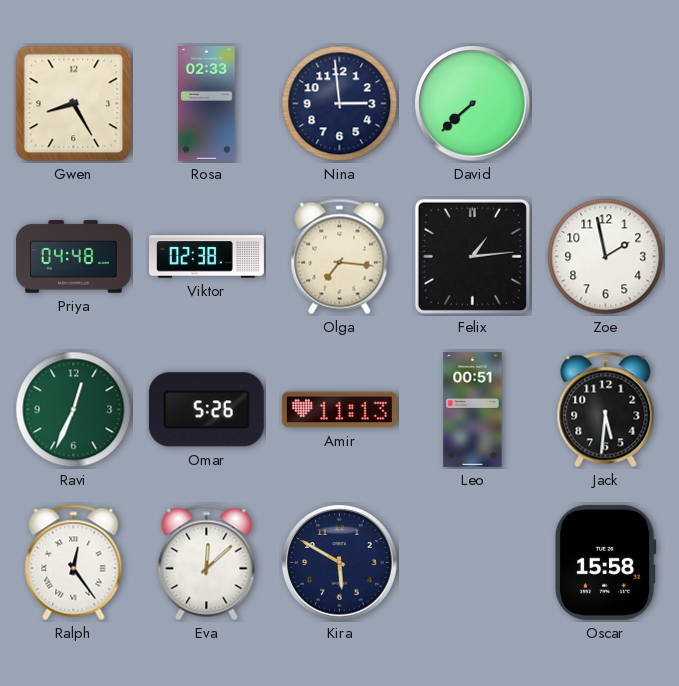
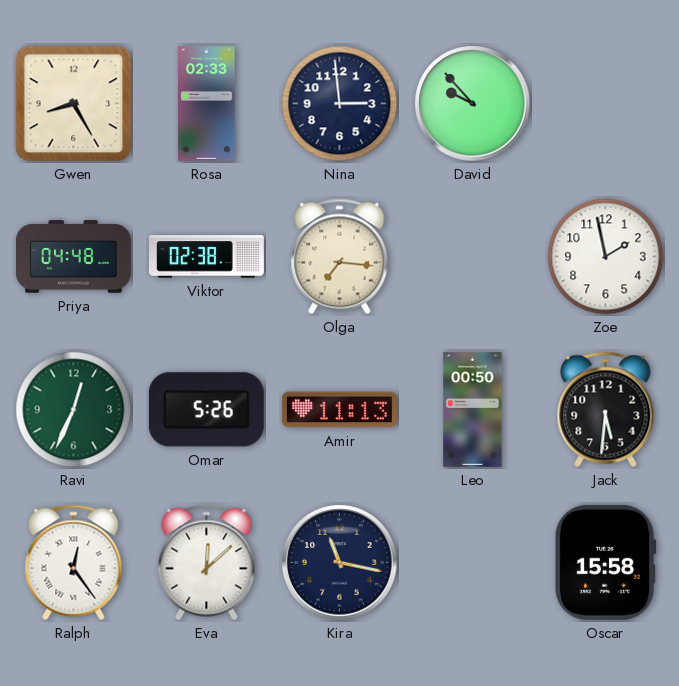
David: 7:38 -> 9:53 (473, 104)
Felix: 1:14 -> none (472, 256)
Leo: 00:51 -> 00:50 (473, 410)
Kira: 5:50 -> 11:17 (340, 563)
